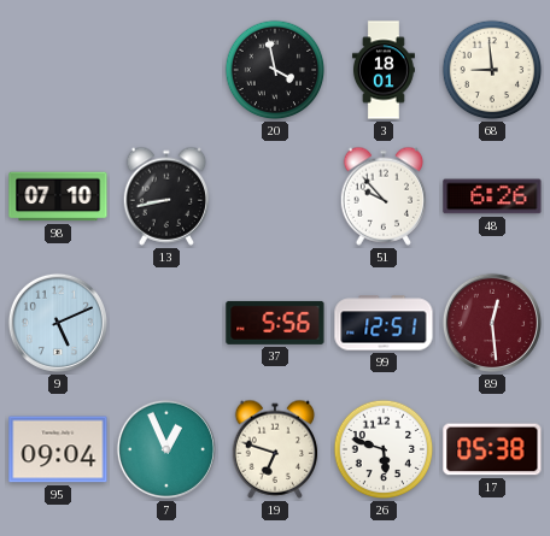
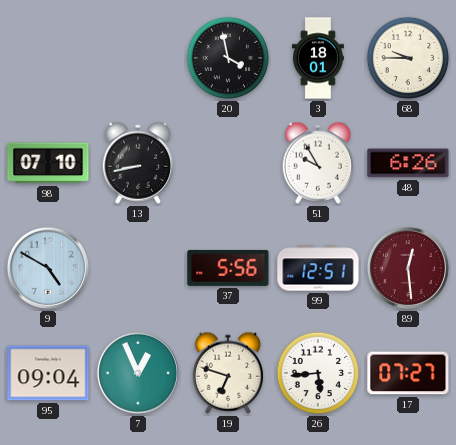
68: 8:59 -> 9:45 (408, 58)
51: 9:53 -> 9:55 (318, 163)
9: 5:11 -> 4:50 (48, 268)
26: 5:48 -> 5:44 (318, 373)
17: 05:38 -> 07:27 (408, 373)
